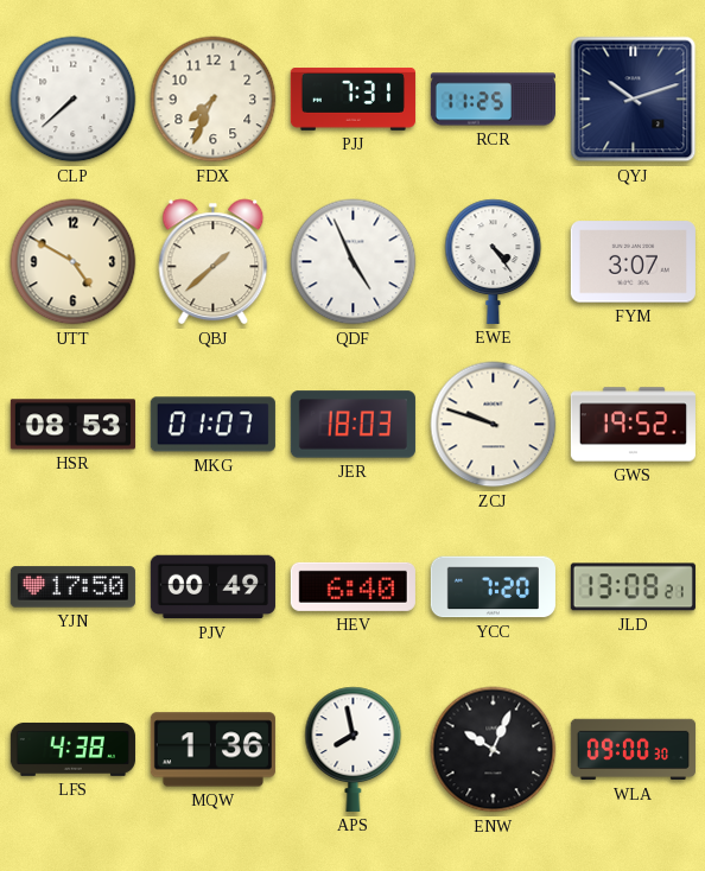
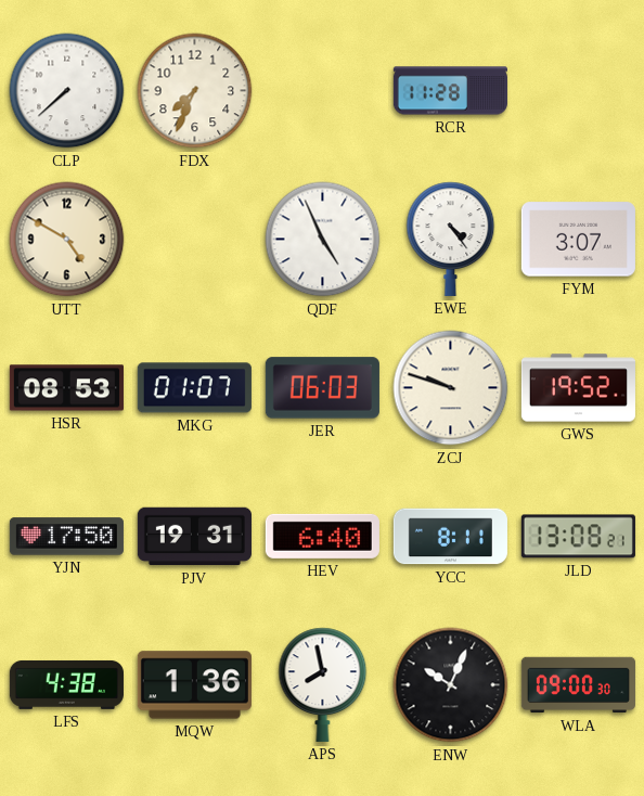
PJJ: 7:31 -> none (352, 100)
RCR: 11:25 -> 11:28 (450, 91)
QYJ: 10:12 -> none (634, 100)
QBJ: 1:38 -> none (214, 262)
JER: 18:03 -> 06:03 (322, 388)
PJV: 00:49 -> 19:31 (194, 537)
YCC: 7:20 -> 8:11 (450, 537)
